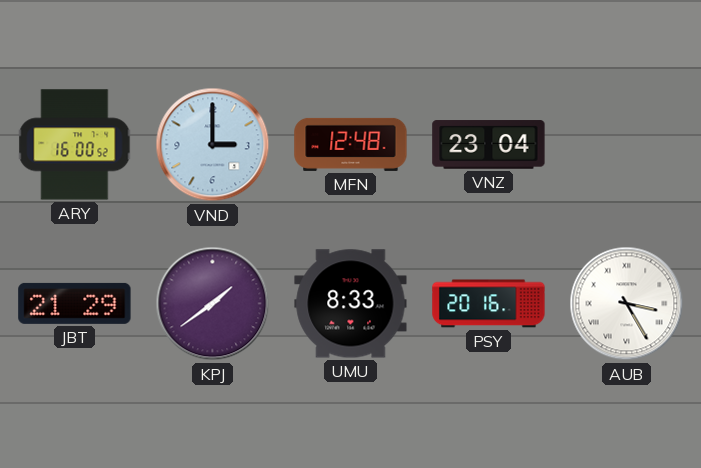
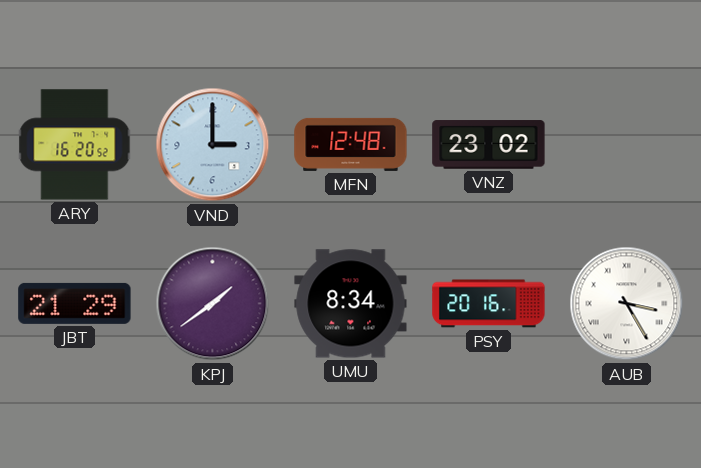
ARY: 16:00 -> 16:20 (75, 145)
VNZ: 23:04 -> 23:02 (489, 145)
UMU: 8:33 -> 8:34 (351, 304)
